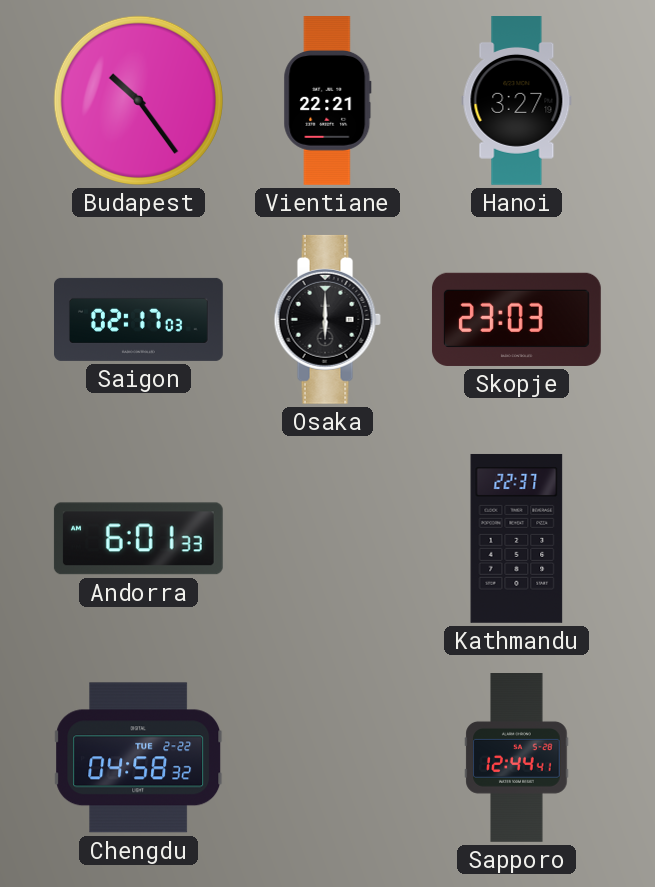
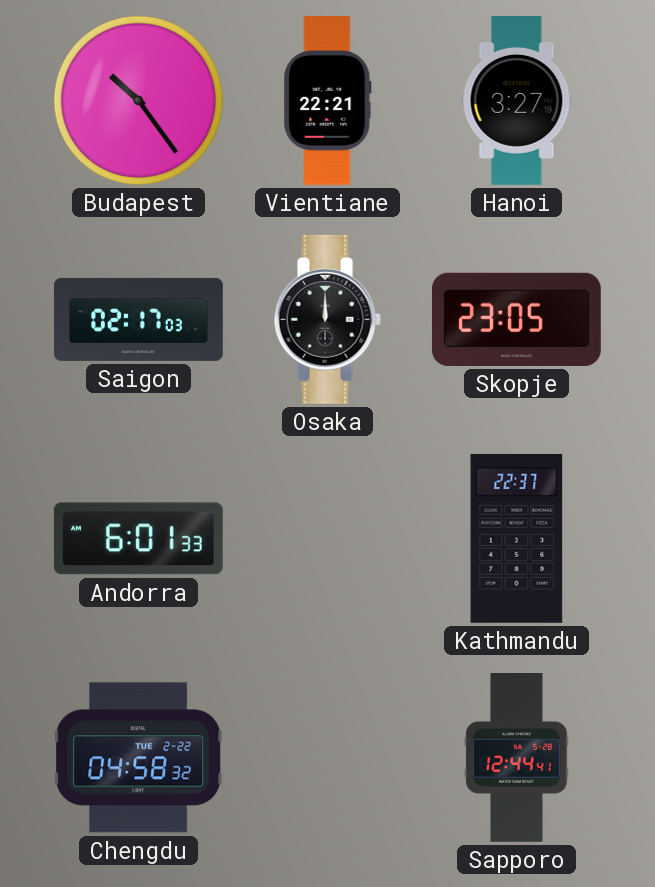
Osaka: 6:00 -> 12:00 (327, 319)
Skopje: 23:03 -> 23:05 (516, 319)
